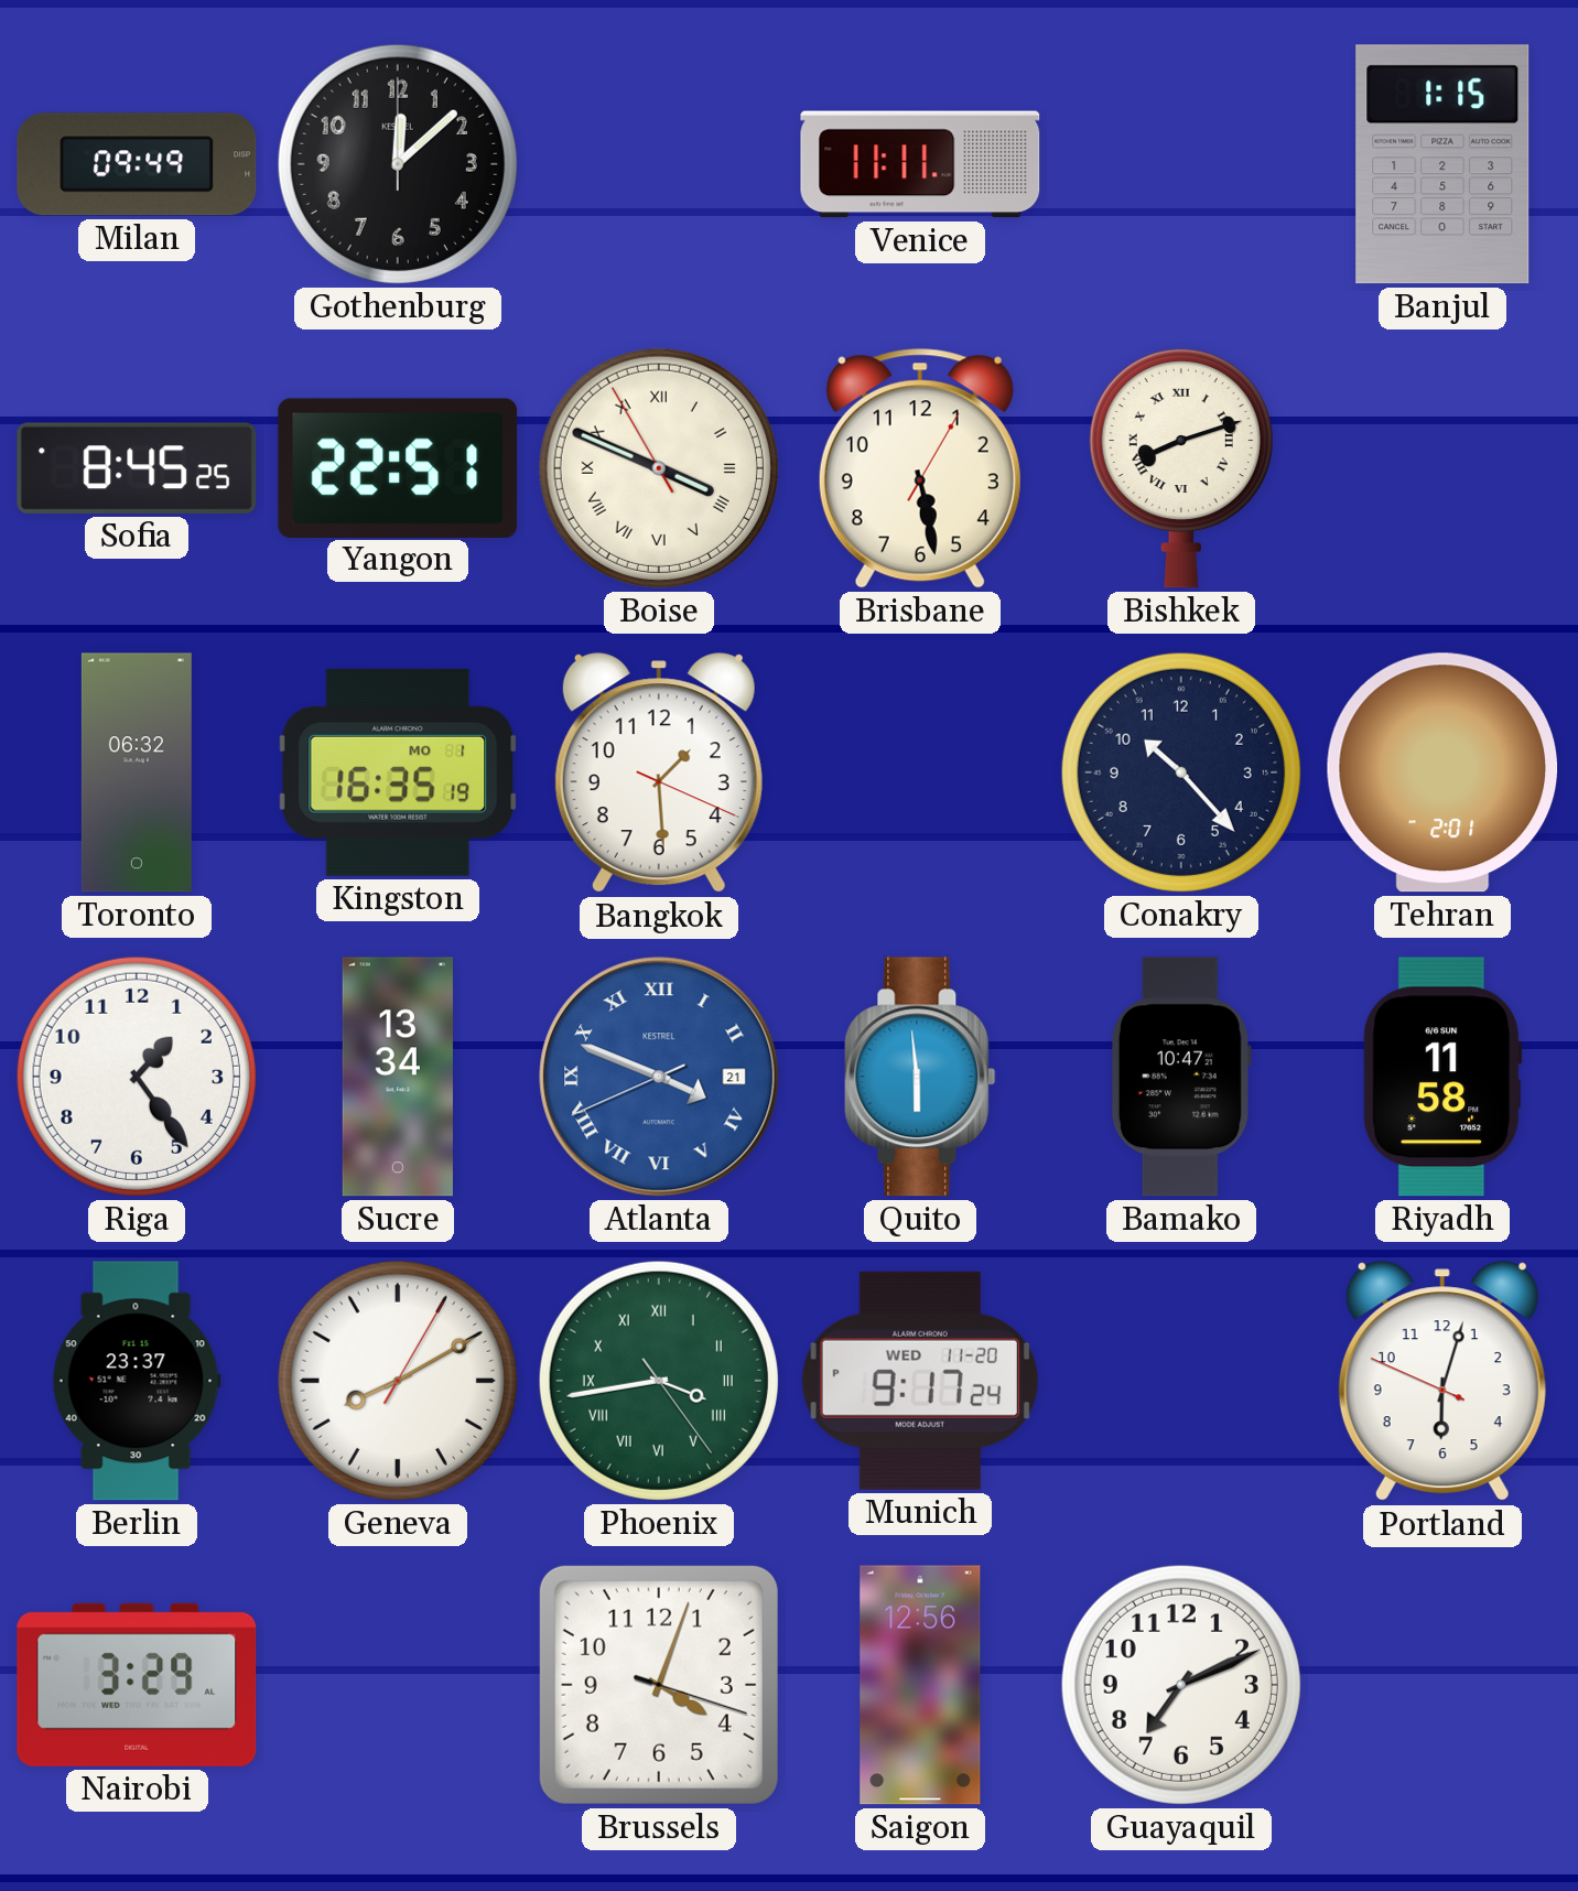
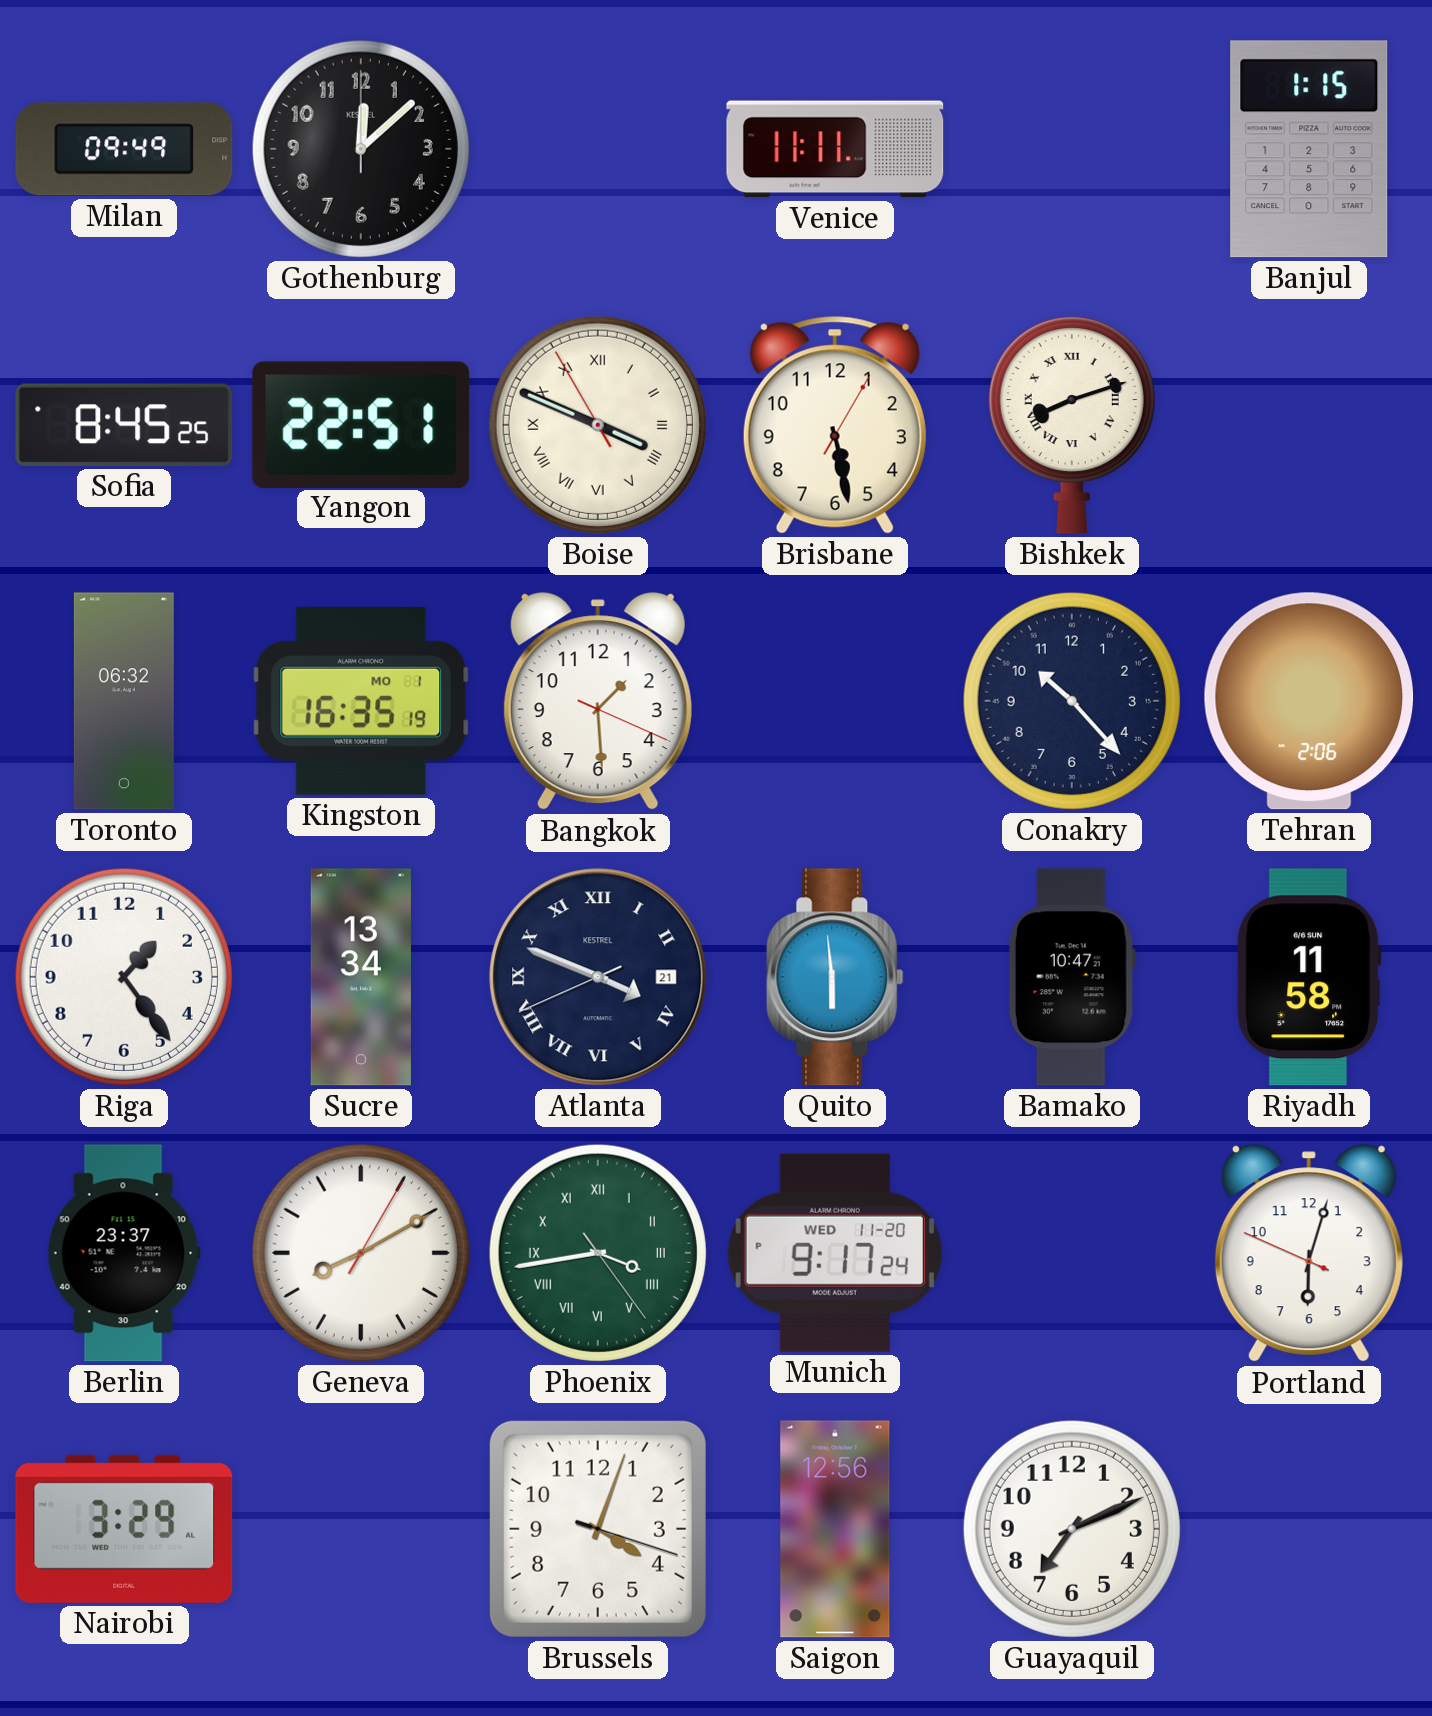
Tehran: 2:01 -> 2:06 (1309, 701)
Atlanta dial: blue -> navy (598, 977)
